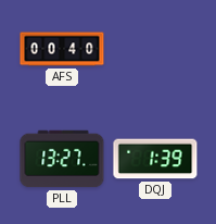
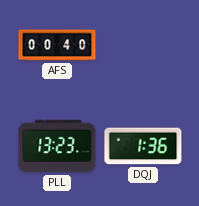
PLL: 13:27 -> 13:23 (57, 146)
DQJ: 1:39 -> 1:36 (143, 146)
